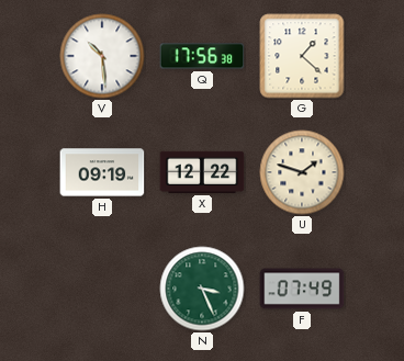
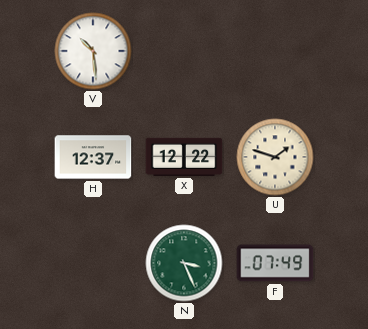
Q: 17:56 -> none (202, 56)
G: 1:22 -> none (302, 56)
H: 09:19 -> 12:37 (93, 157)
